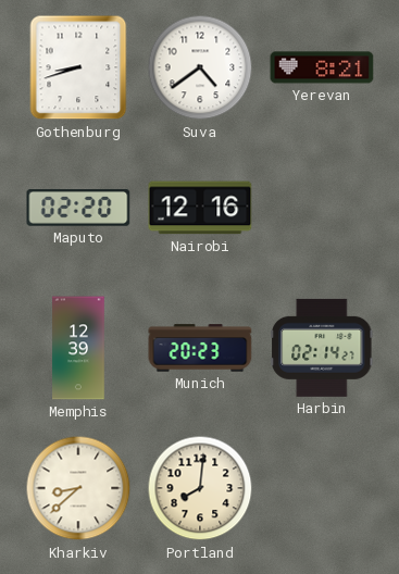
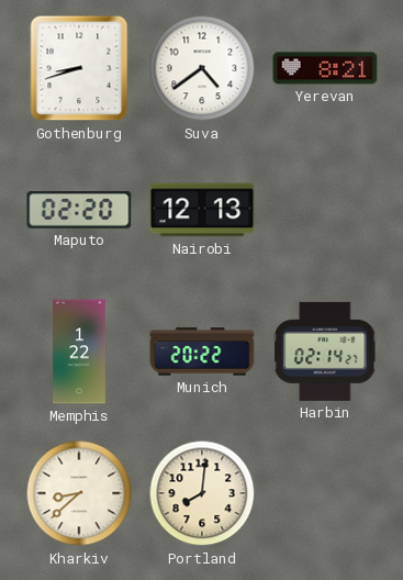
Nairobi: 12:16 -> 12:13 (202, 210)
Memphis: 12:39 -> 1:22 (79, 352)
Munich: 20:23 -> 20:22 (202, 352)
